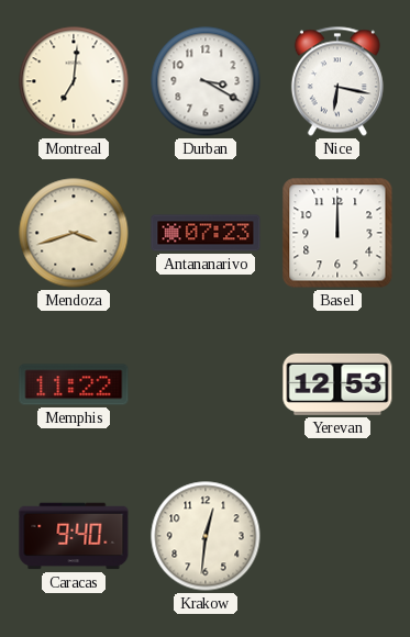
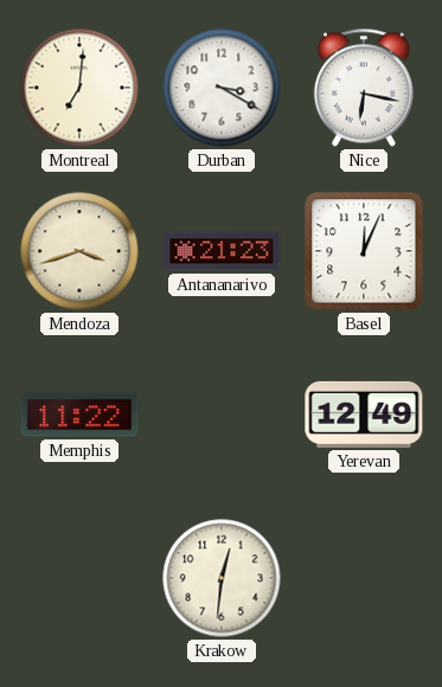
Antananarivo: 07:23 -> 21:23 (222, 251)
Basel: 12:00 -> 12:04 (364, 251)
Yerevan: 12:53 -> 12:49 (364, 415)
Caracas: 9:40 -> none (74, 536)
